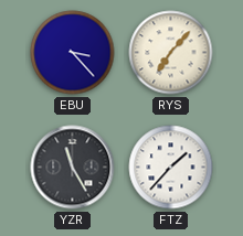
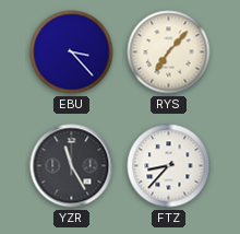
FTZ: 1:37 -> 8:37 (169, 166)
